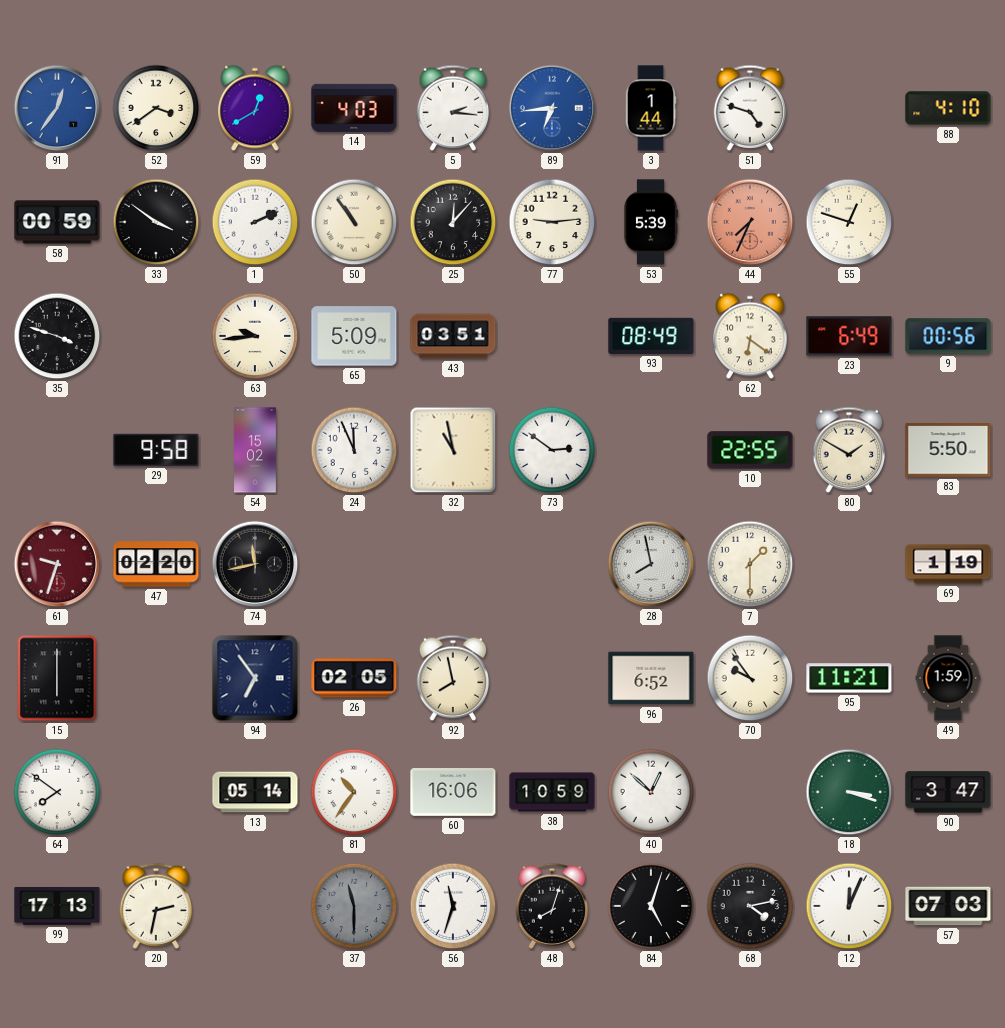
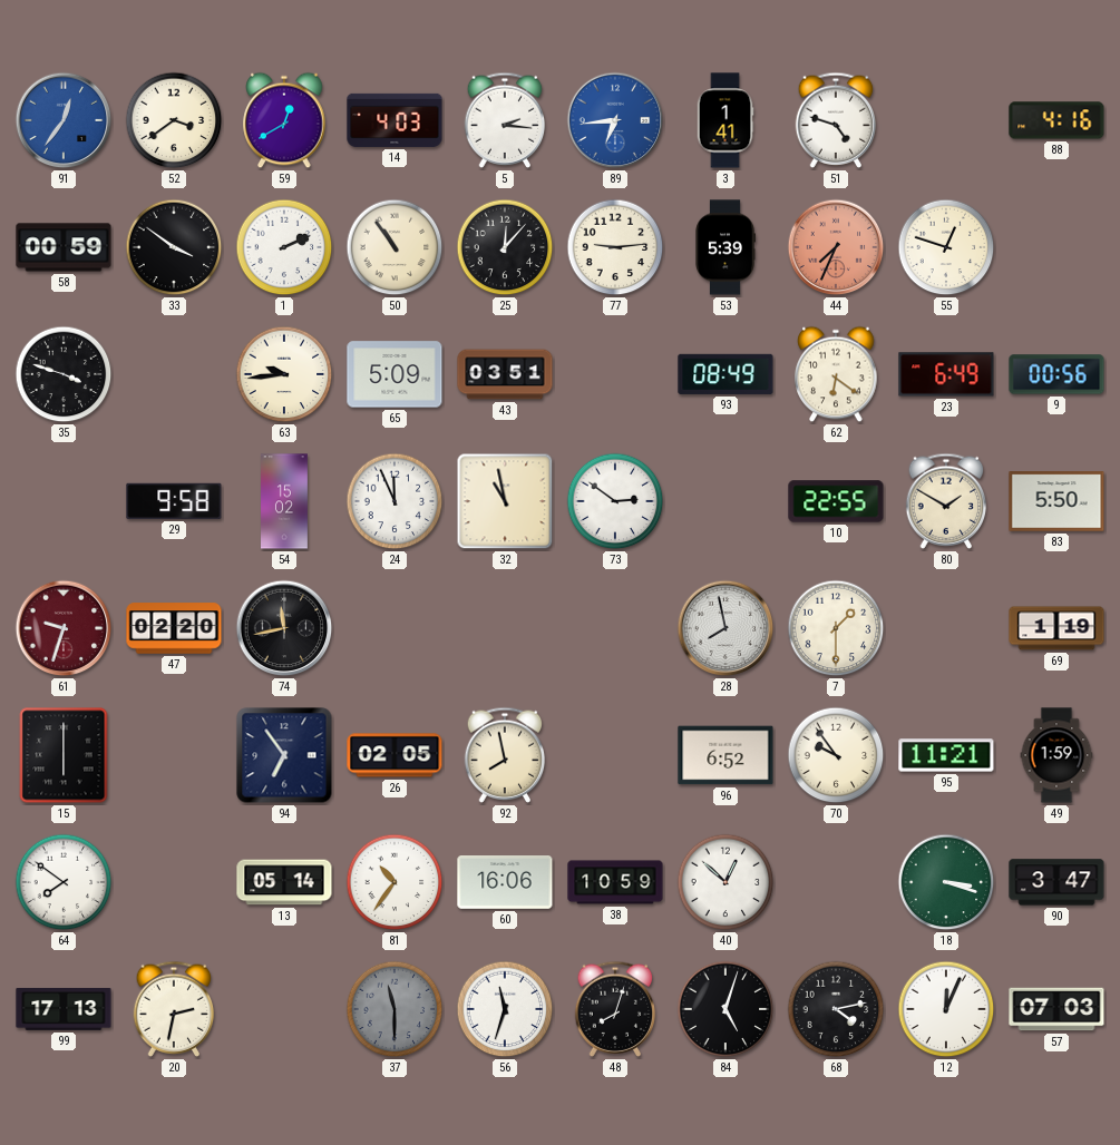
3: 1:44 -> 1:41 (725, 120)
88: 4:10 -> 4:16 (1056, 120)
